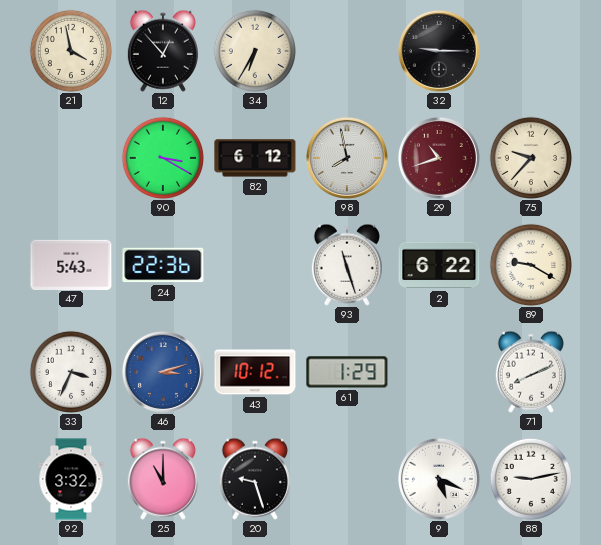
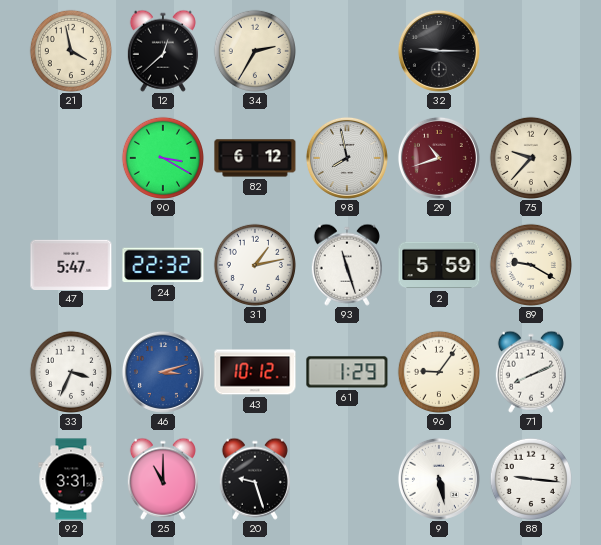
12: 12:53 -> 12:38 (163, 51)
34: 6:35 -> 2:35 (255, 51)
47: 5:43 -> 5:47 (71, 264)
24: 22:36 -> 22:32 (163, 265)
31: none -> 1:13 (255, 265)
2: 6:22 -> 5:59 (439, 265)
96: none -> 9:06 (439, 372)
92: 3:32 -> 3:31 (71, 479)
9: 5:19 -> 5:28 (439, 479)
88: 9:13 -> 9:16 (531, 479)
